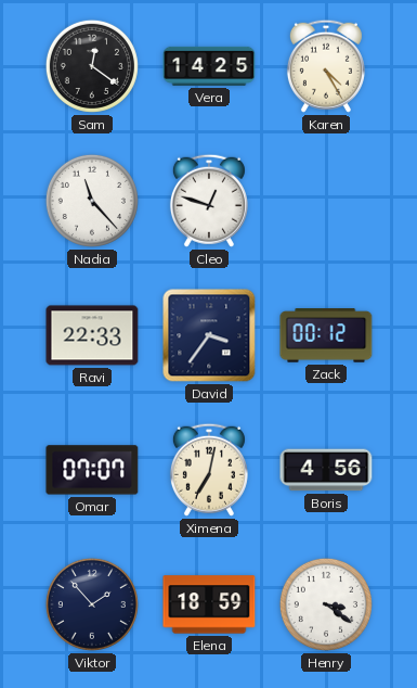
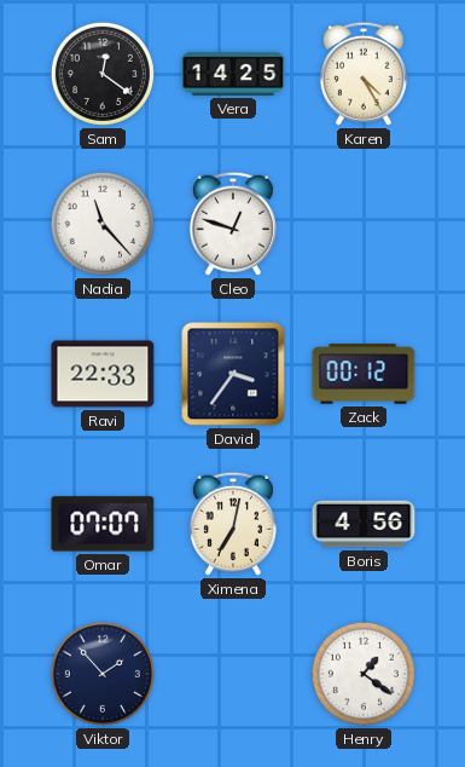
Elena: 18:59 -> none (209, 604)
Henry: 3:21 -> 1:21 (364, 674)
